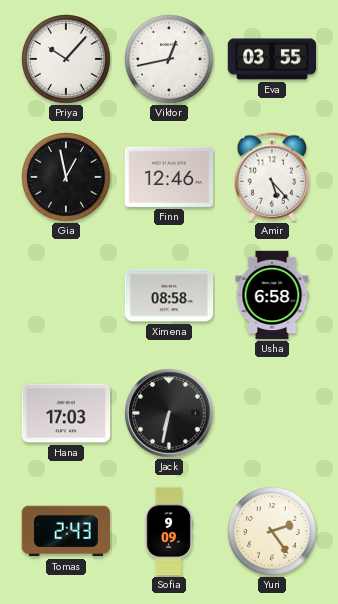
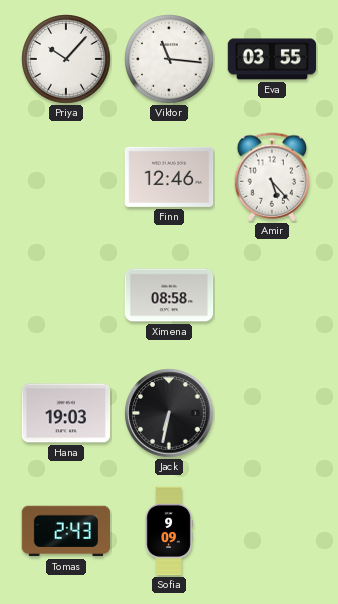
Viktor: 12:43 -> 11:16 (169, 59)
Gia: 12:58 -> none (66, 177)
Usha: 6:58 -> none (272, 295)
Hana: 17:03 -> 19:03 (66, 413)
Yuri: 2:24 -> none (272, 531)
